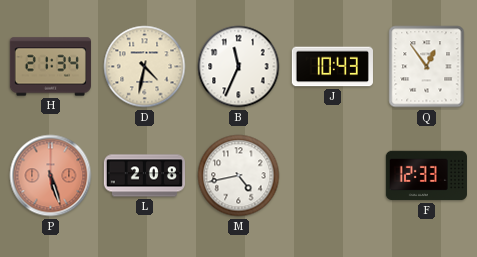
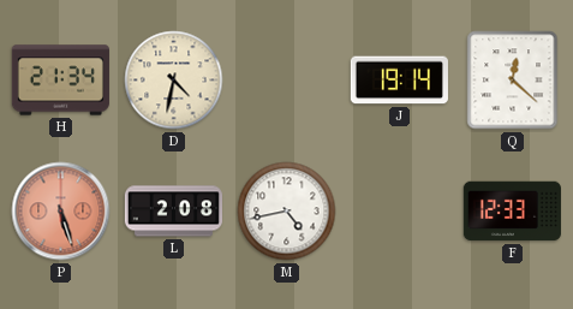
B: 11:34 -> none (239, 67)
J: 10:43 -> 19:14 (399, 81)
Q: 12:54 -> 12:22 (513, 81)
